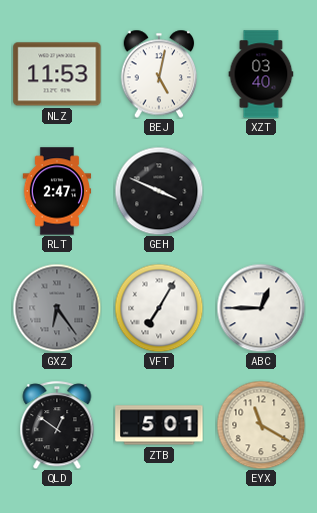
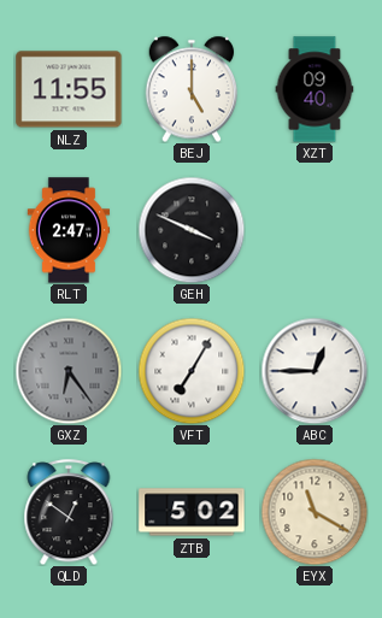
NLZ: 11:53 -> 11:55 (69, 89)
BEJ: 5:02 -> 5:00 (192, 89)
XZT: 03:40 -> 09:40 (315, 89)
ZTB: 5:01 -> 5:02 (192, 512)
